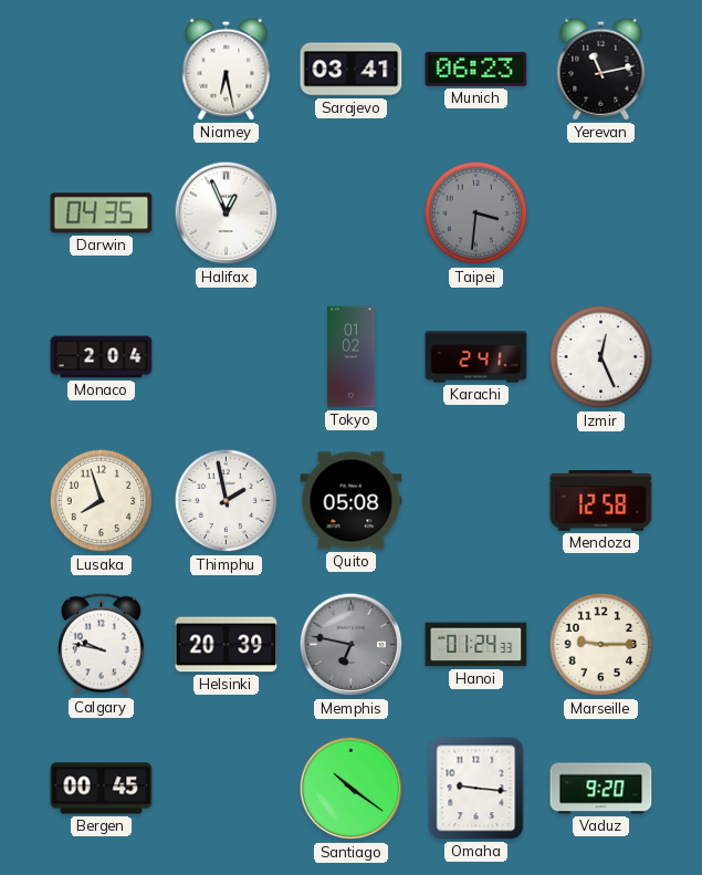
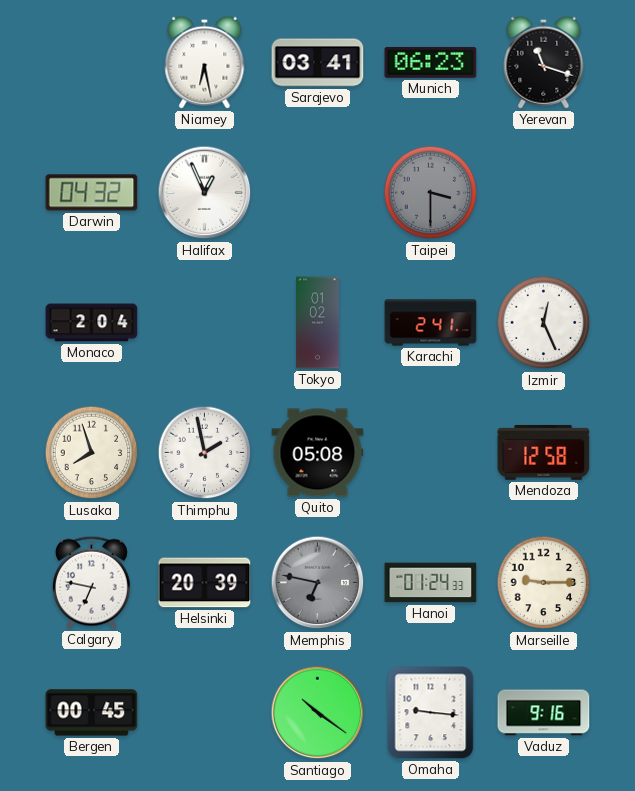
Yerevan: 11:13 -> 11:18 (544, 62)
Darwin: 04:35 -> 04:32 (92, 193)
Taipei: 3:31 -> 3:30 (431, 193)
Calgary: 9:47 -> 6:47 (91, 582)
Vaduz: 9:20 -> 9:16 (544, 713)
